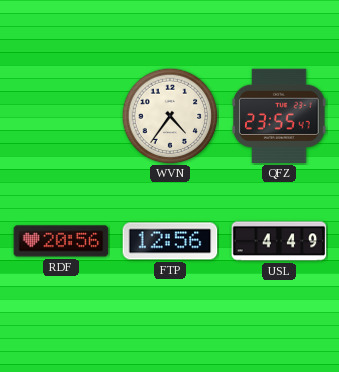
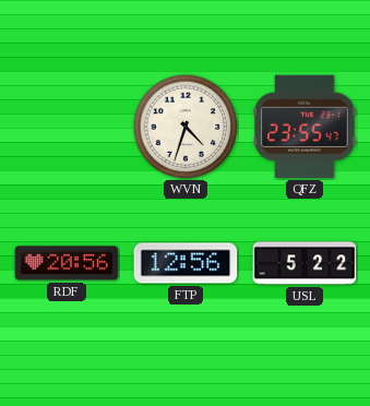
WVN: 4:36 -> 4:33 (186, 127)
USL: 4:49 -> 5:22 (305, 263)
